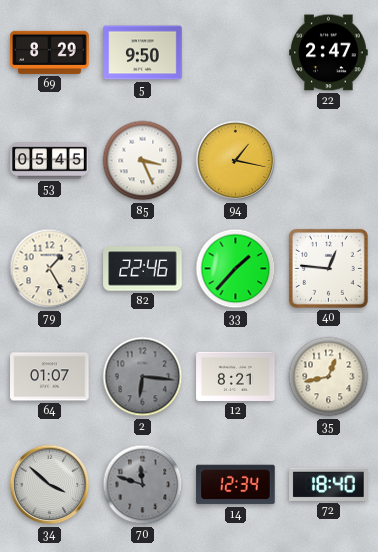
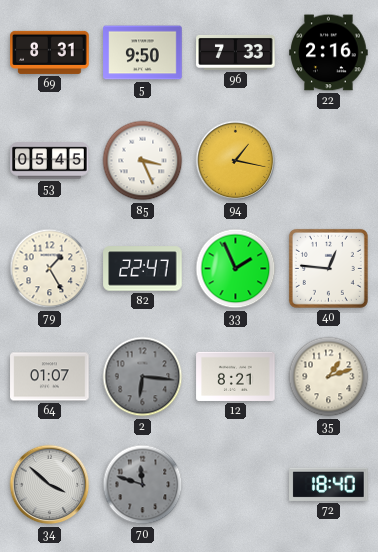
69: 8:29 -> 8:31 (50, 52)
96: none -> 7:33 (236, 52)
22: 2:47 -> 2:16 (329, 53)
82: 22:46 -> 22:47 (143, 269)
33: 1:37 -> 1:56 (236, 269)
35: 12:43 -> 1:12 (329, 377)
14: 12:34 -> none (236, 485)
